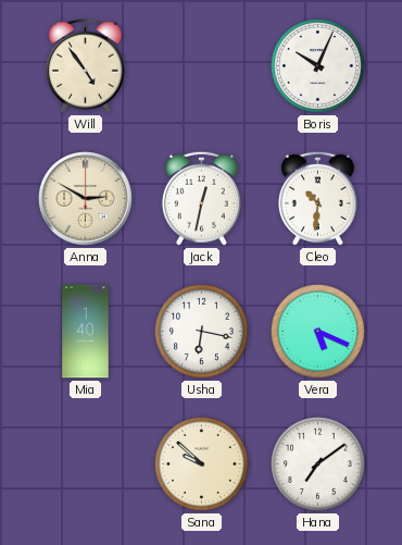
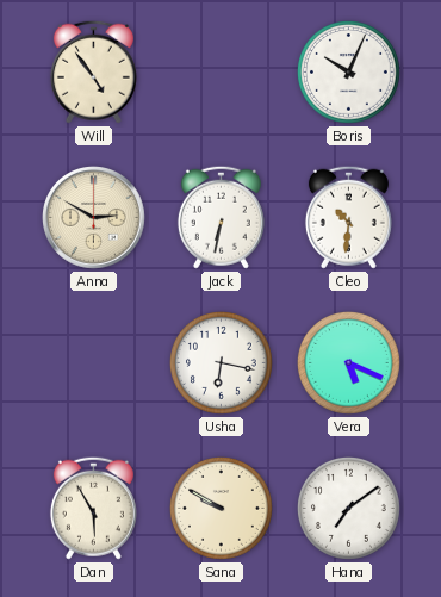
Jack: 12:32 -> 6:32 (220, 217)
Mia: 1:40 -> none (86, 332)
Dan: none -> 5:55 (93, 508)
Sana: 9:52 -> 9:50 (220, 508)
